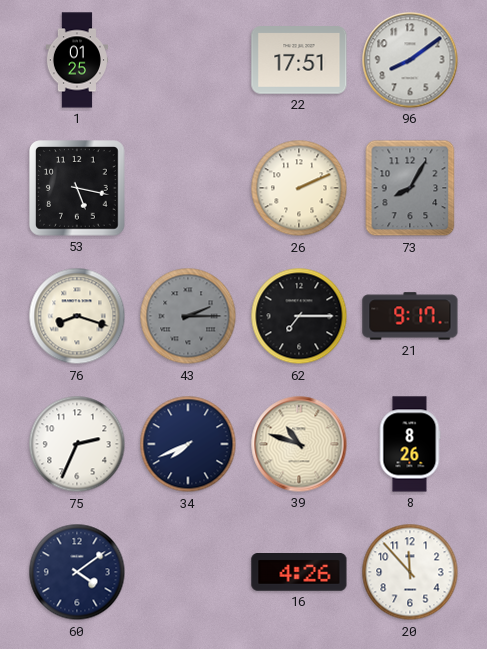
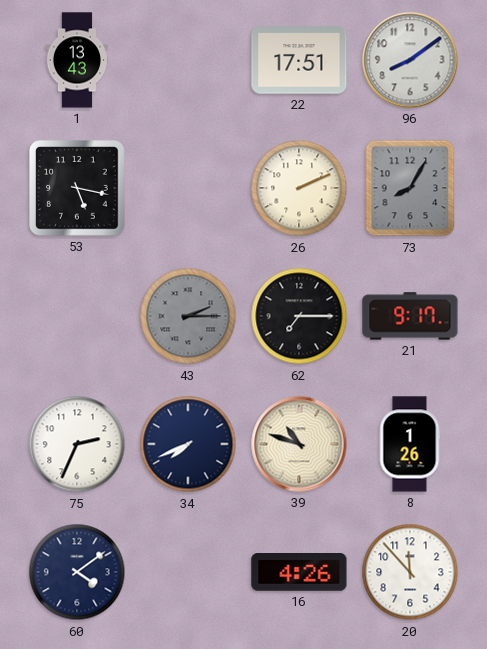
1: 01:25 -> 13:43 (77, 60)
76: 8:18 -> none (77, 316)
8: 8:26 -> 1:26 (410, 444)
